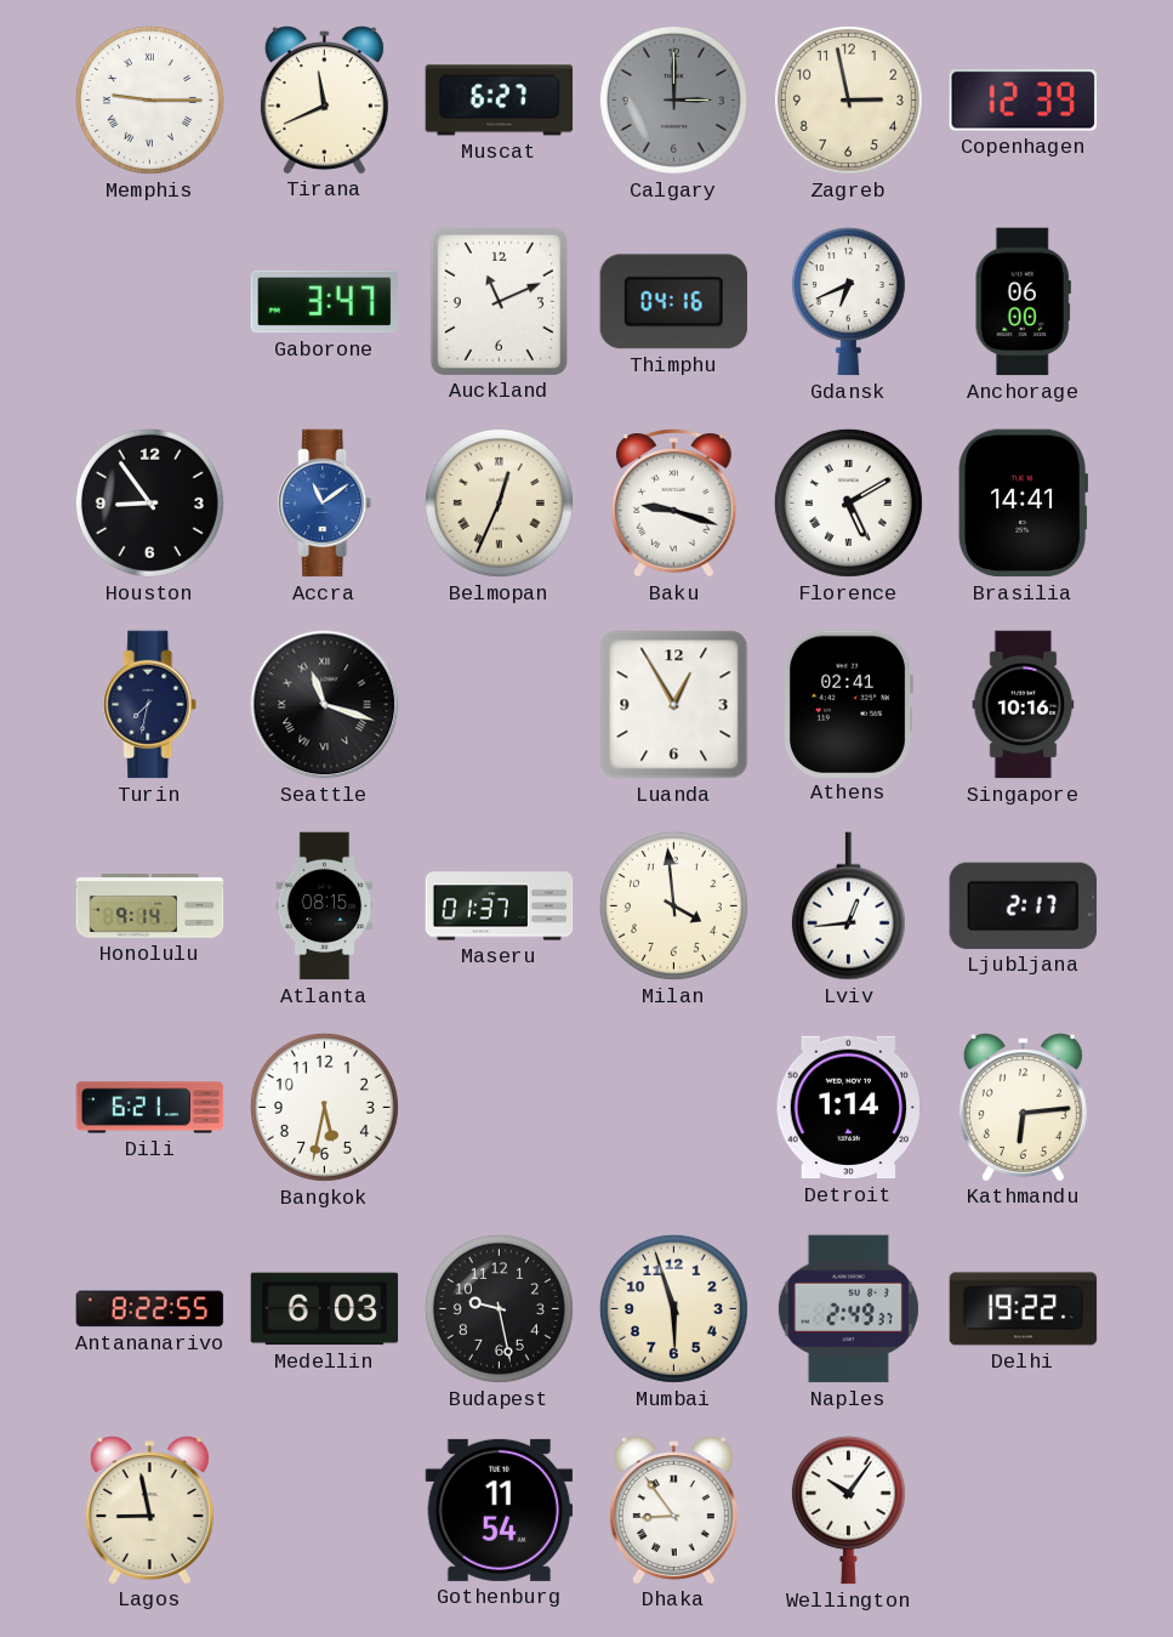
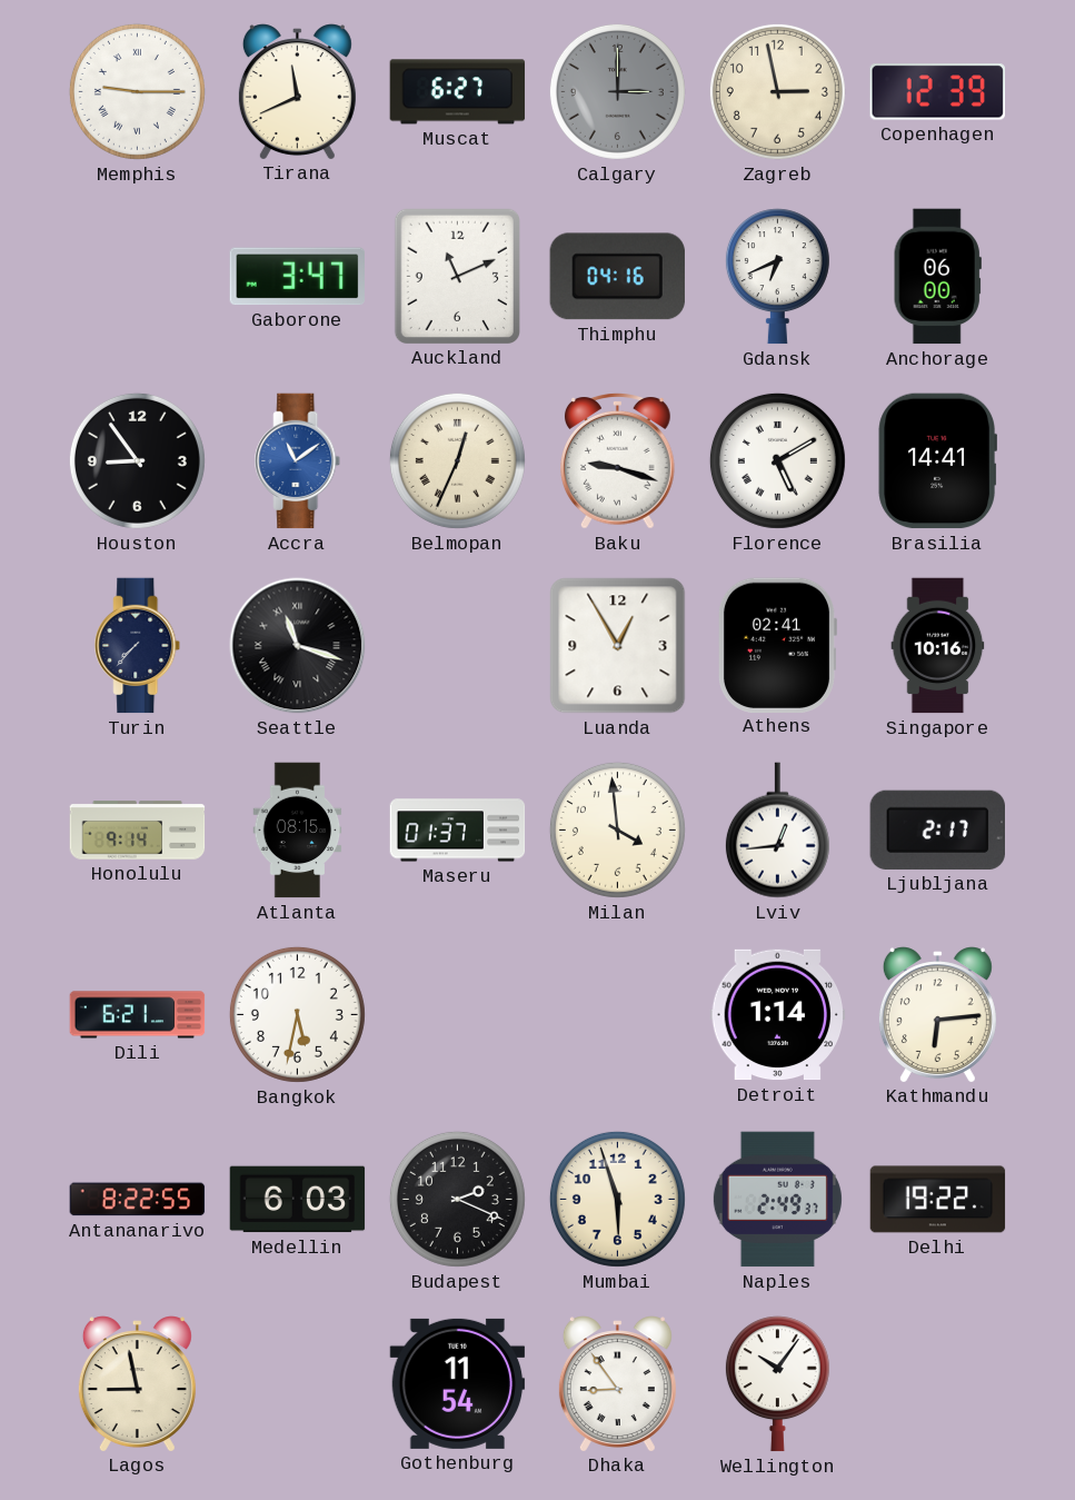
Turin: 7:32 -> 7:37 (138, 646)
Budapest: 9:28 -> 2:19 (457, 1199)
